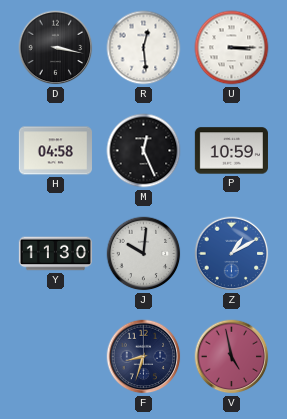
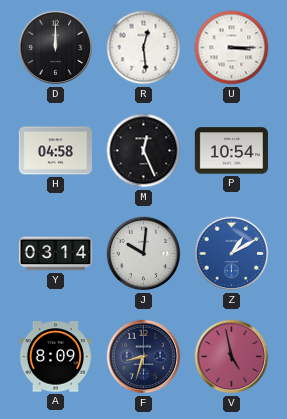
D: 3:17 -> 12:00 (56, 48)
P: 10:59 -> 10:54 (231, 151)
Y: 11:30 -> 03:14 (55, 254)
A: none -> 8:09 (55, 357)
